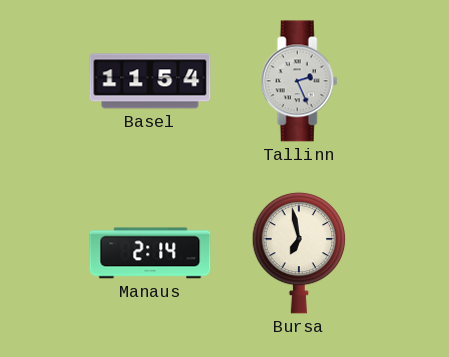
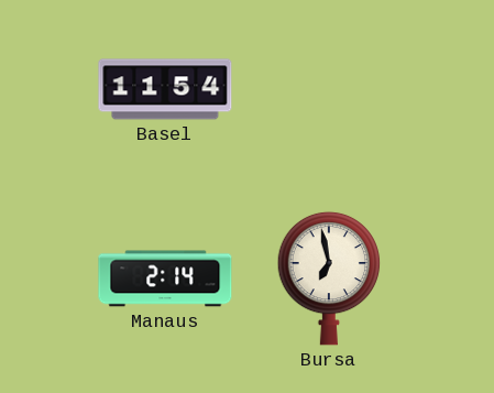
Tallinn: 2:26 -> none (299, 81)
